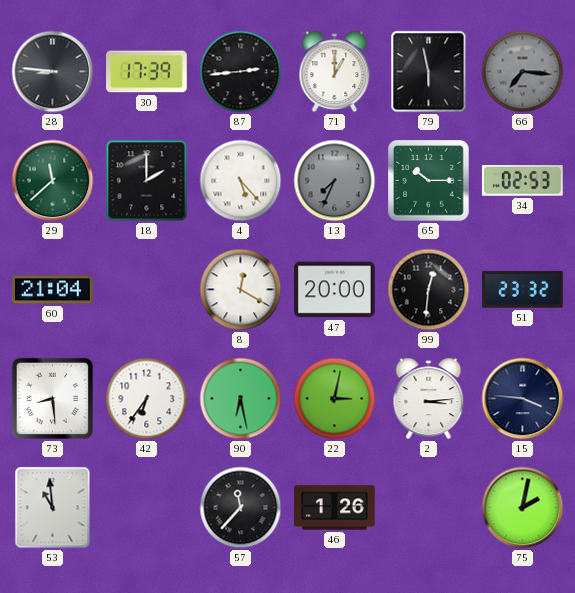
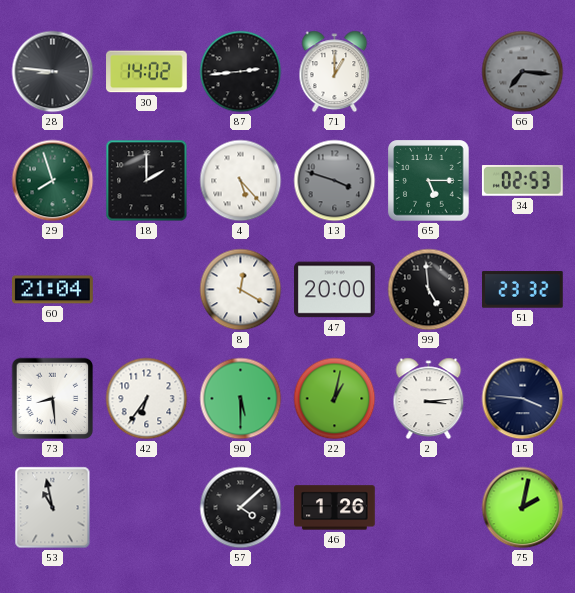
30: 17:39 -> 14:02 (147, 72)
79: 5:58 -> none (429, 72)
29: 11:38 -> 7:57 (53, 181)
13: 7:34 -> 3:48 (335, 181)
65: 10:15 -> 5:15 (429, 181)
99: 12:31 -> 4:59 (429, 290)
90: 6:28 -> 5:30 (241, 399)
22: 3:02 -> 1:02 (335, 399)
53: 10:59 -> 10:58 (53, 508)
57: 11:37 -> 4:08 (241, 508)
